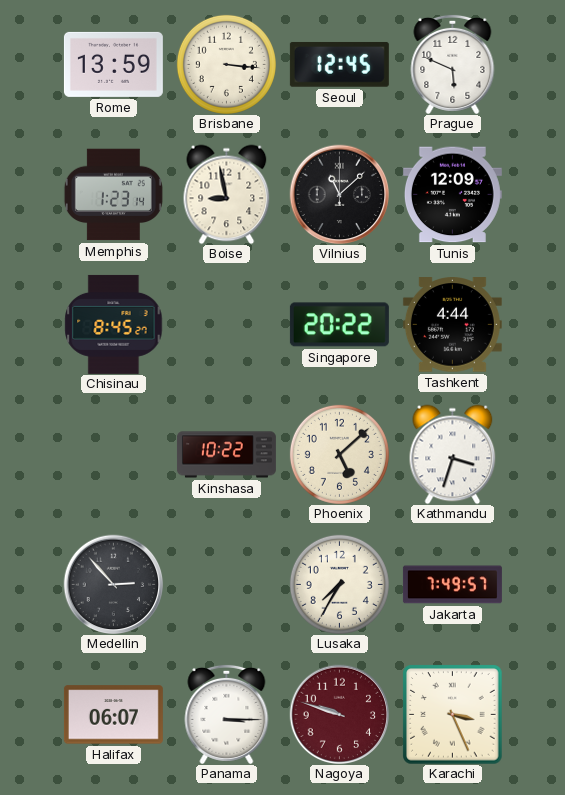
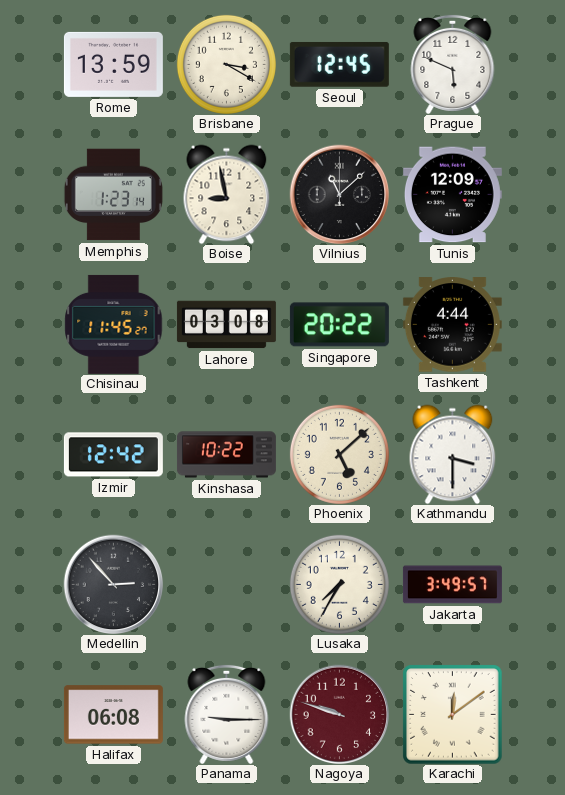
Brisbane: 3:16 -> 3:20 (226, 64)
Chisinau: 8:45 -> 11:45 (114, 324)
Lahore: none -> 03:08 (226, 325)
Izmir: none -> 12:42 (113, 455)
Kathmandu: 3:33 -> 3:30 (453, 454)
Jakarta: 7:49 -> 3:49 (452, 585)
Halifax: 06:07 -> 06:08 (113, 715)
Panama: 3:15 -> 9:15 (227, 714)
Karachi: 3:26 -> 12:09 (452, 714)
